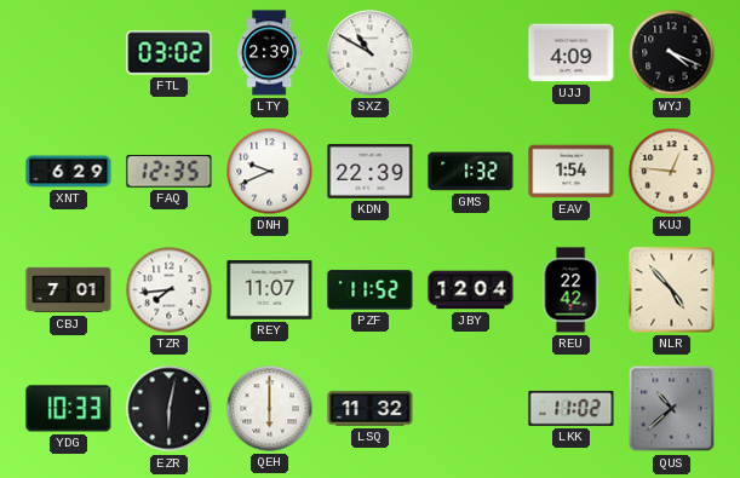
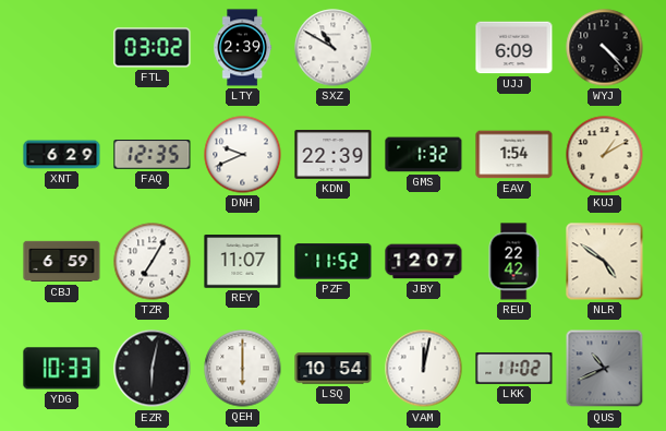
UJJ: 4:09 -> 6:09 (514, 48)
WYJ: 4:19 -> 4:23 (605, 48)
KUJ: 12:46 -> 1:10 (605, 155)
CBJ: 7:01 -> 6:59 (62, 262)
TZR: 7:44 -> 7:05 (153, 262)
JBY: 12:04 -> 12:07 (424, 262)
NLR: 4:53 -> 4:51 (605, 262)
LSQ: 11:32 -> 10:54 (334, 369)
VAM: none -> 12:02 (424, 369)
QUS: 10:38 -> 10:41 (605, 369)
